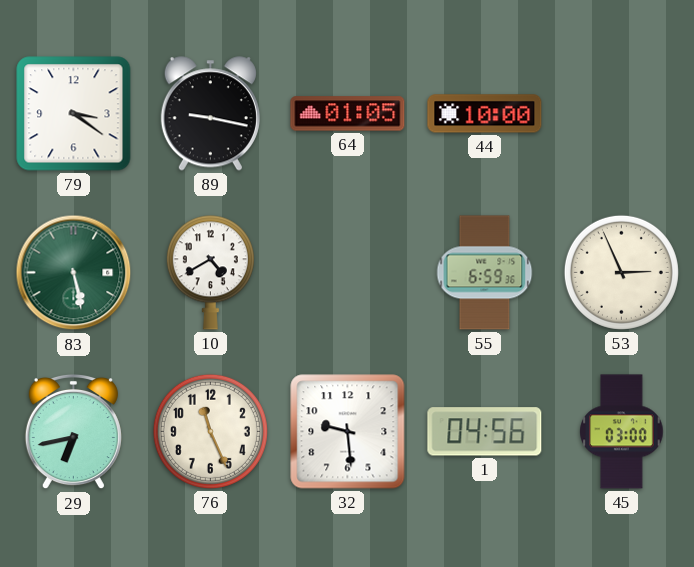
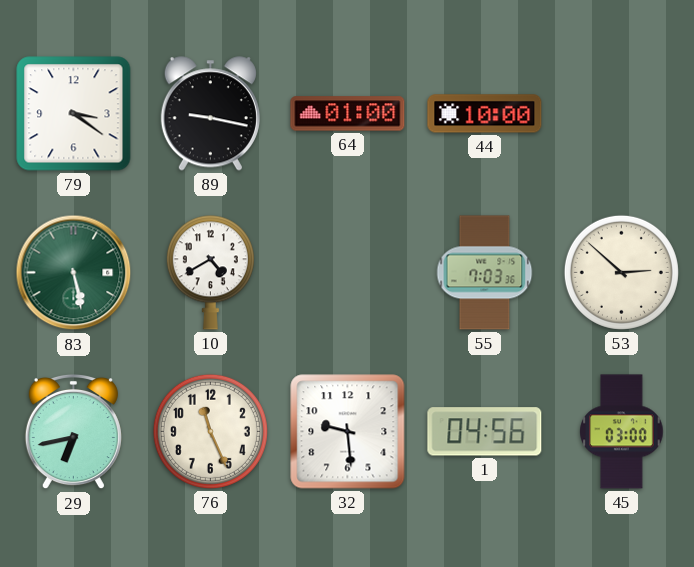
64: 01:05 -> 01:00 (348, 114)
55: 6:59 -> 7:03 (485, 273)
53: 2:56 -> 2:52 (621, 272)
